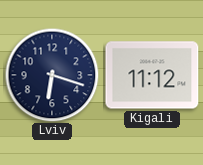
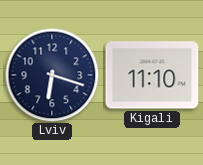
Kigali: 11:12 -> 11:10 (152, 75)
